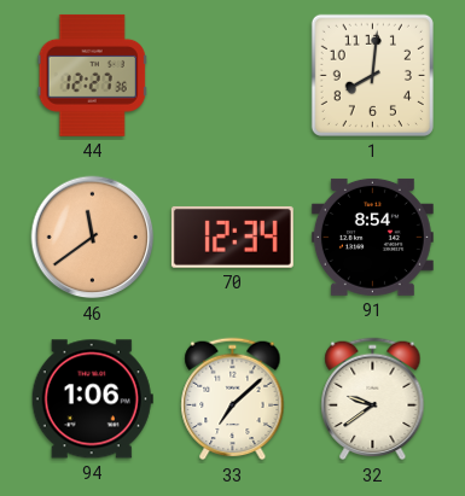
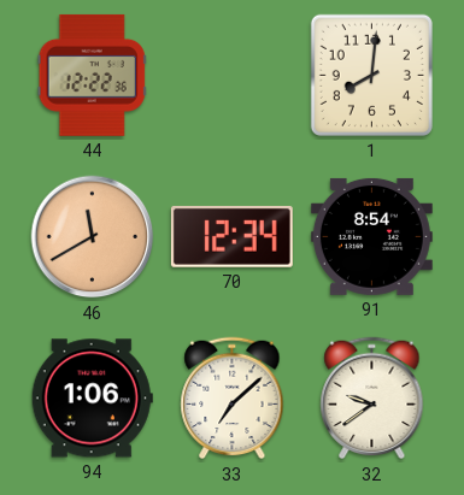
44: 12:27 -> 12:22 (92, 75)
46: 11:39 -> 11:40 (93, 237)
